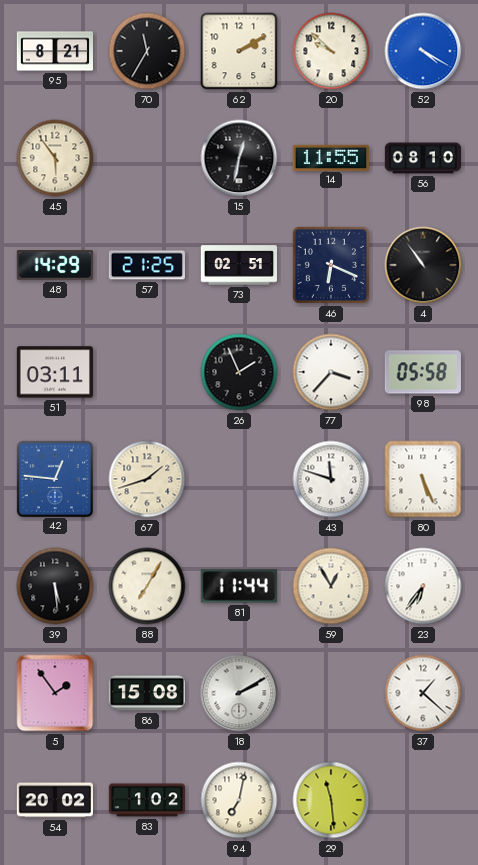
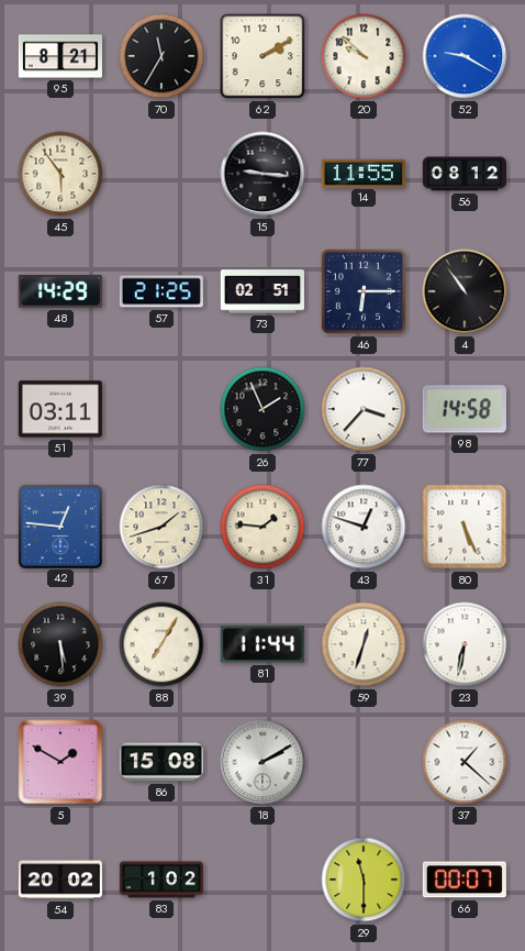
52: 4:20 -> 9:20 (465, 56)
15: 12:32 -> 9:16 (262, 174)
56: 08:10 -> 08:12 (463, 174)
46: 6:19 -> 6:15 (364, 291)
98: 05:58 -> 14:58 (465, 409)
31: none -> 1:46 (262, 527)
43: 11:48 -> 12:48 (364, 527)
59: 12:55 -> 12:33 (364, 644)
23: 6:36 -> 6:32 (465, 644)
5: 1:54 -> 1:50 (60, 762)
94: 7:02 -> none (239, 800)
29: 11:29 -> 11:30 (364, 880)
66: none -> 00:07 (465, 880)
